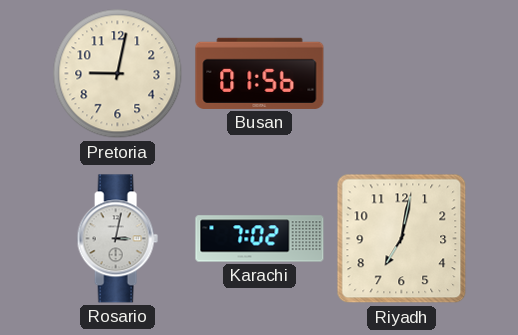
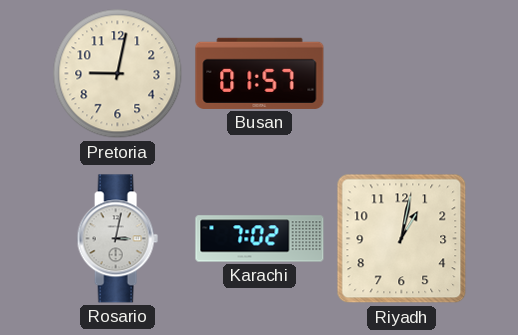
Busan: 01:56 -> 01:57 (260, 73)
Riyadh: 7:02 -> 1:02 (402, 239)
